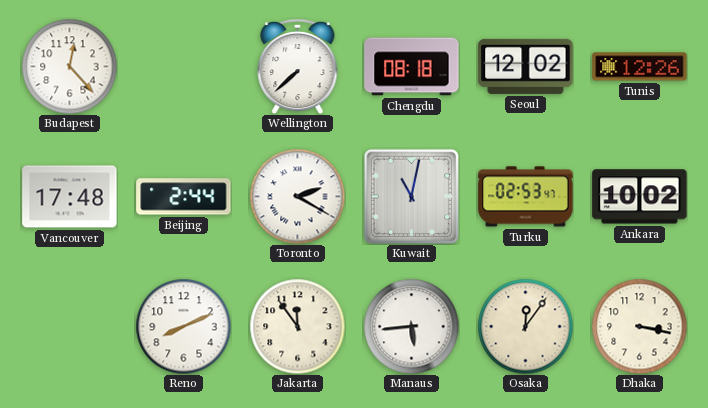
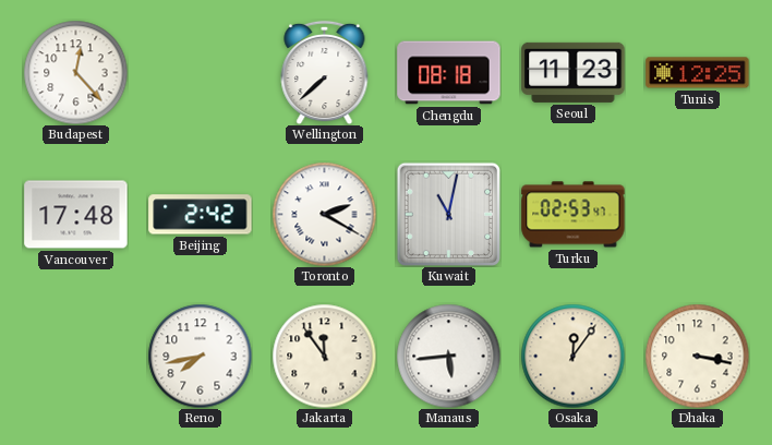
Seoul: 12:02 -> 11:23 (574, 72)
Tunis: 12:26 -> 12:25 (698, 73)
Beijing: 2:44 -> 2:42 (201, 215)
Ankara: 10:02 -> none (640, 197)
Reno: 8:11 -> 7:43 (200, 356)
